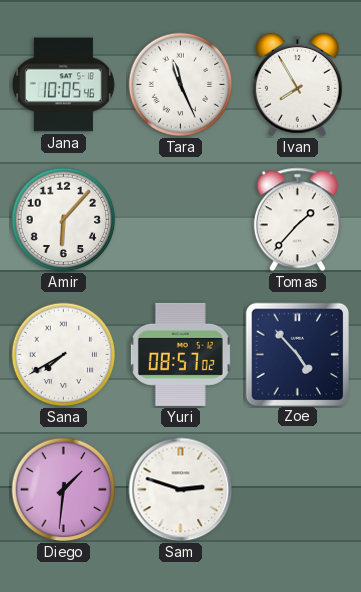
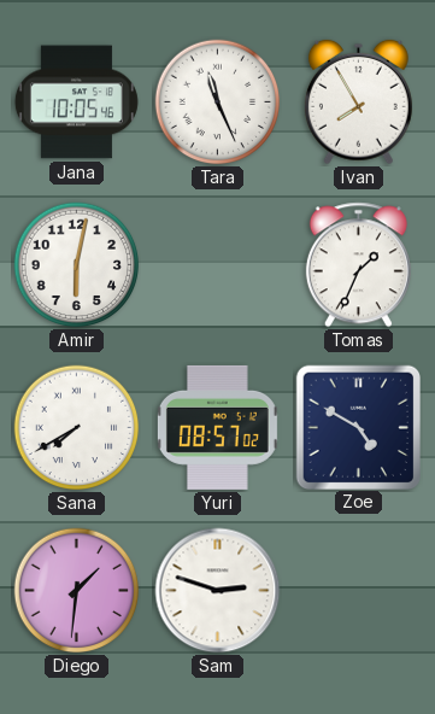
Amir: 6:07 -> 6:02 (77, 265)
Tomas: 1:37 -> 1:34 (358, 265)
Zoe: 4:53 -> 4:50 (358, 427)
